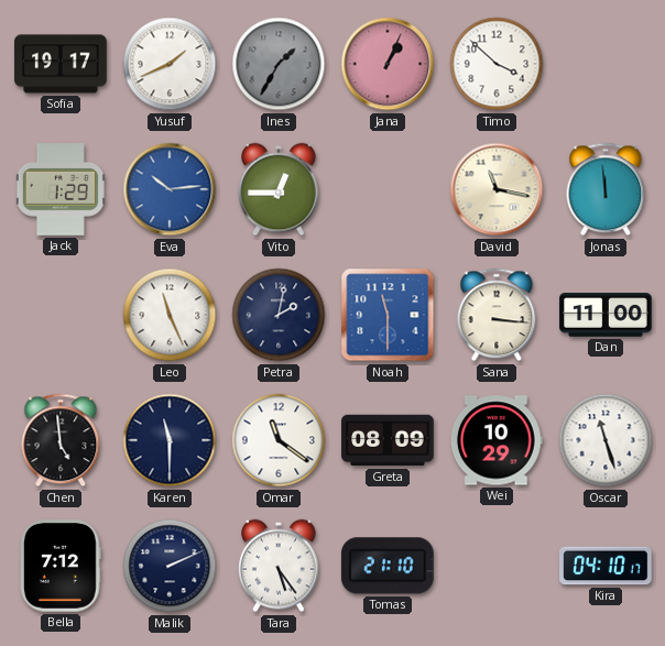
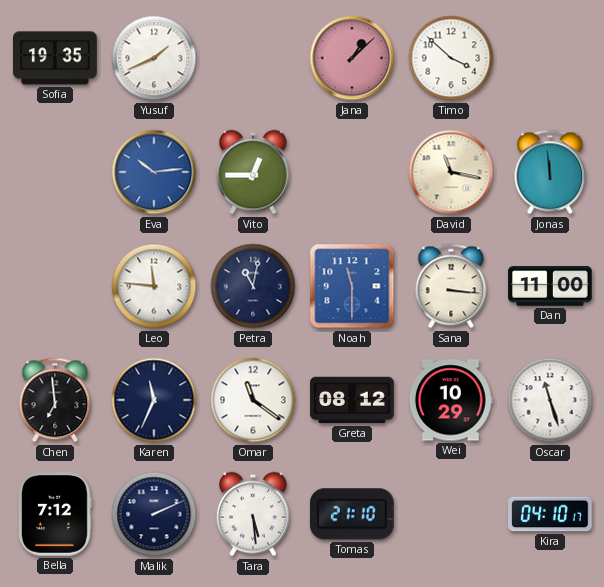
Sofia: 19:17 -> 19:35 (55, 58)
Ines: 1:35 -> none (279, 64)
Jana: 1:04 -> 1:08 (352, 58)
Jack: 1:29 -> none (61, 189)
Leo: 11:26 -> 11:46 (154, 286)
Petra: 2:02 -> 11:02 (253, 286)
Chen: 4:59 -> 6:59 (55, 400)
Karen: 11:30 -> 11:34 (154, 400)
Greta: 08:09 -> 08:12 (352, 400)
Tara: 5:24 -> 5:29 (254, 514)
